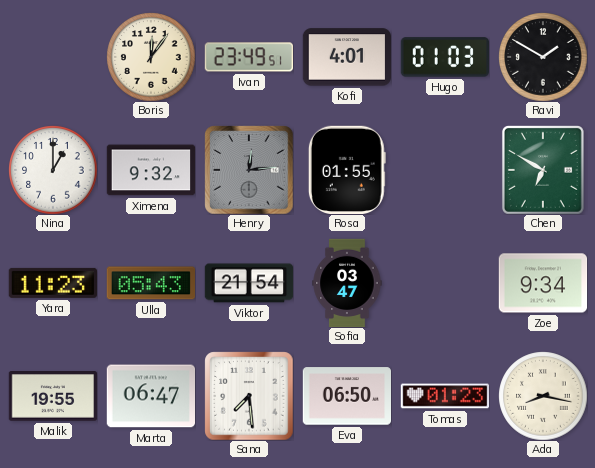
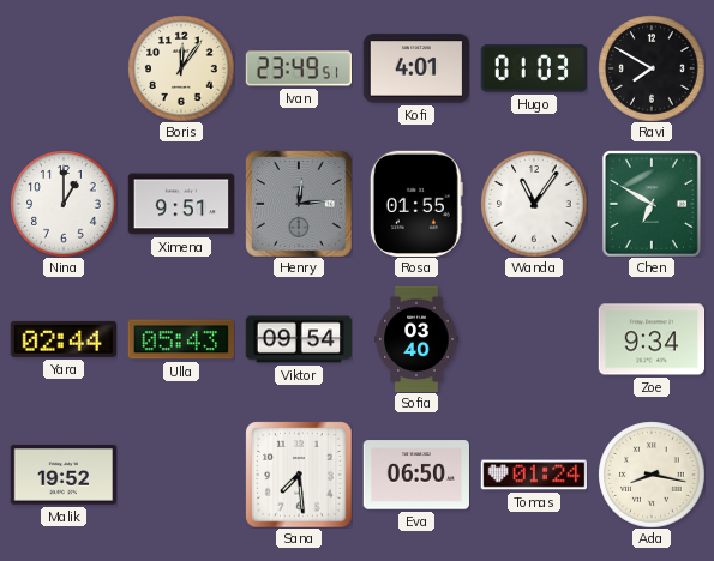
Ravi: 1:50 -> 7:50 (652, 68)
Ximena: 9:32 -> 9:51 (181, 204)
Wanda: none -> 11:06 (534, 204)
Yara: 11:23 -> 02:44 (62, 339)
Viktor: 21:54 -> 09:54 (299, 339)
Sofia: 03:47 -> 03:40 (416, 339)
Malik: 19:55 -> 19:52 (64, 476)
Marta: 06:47 -> none (150, 396)
Tomas: 01:23 -> 01:24 (534, 475)
